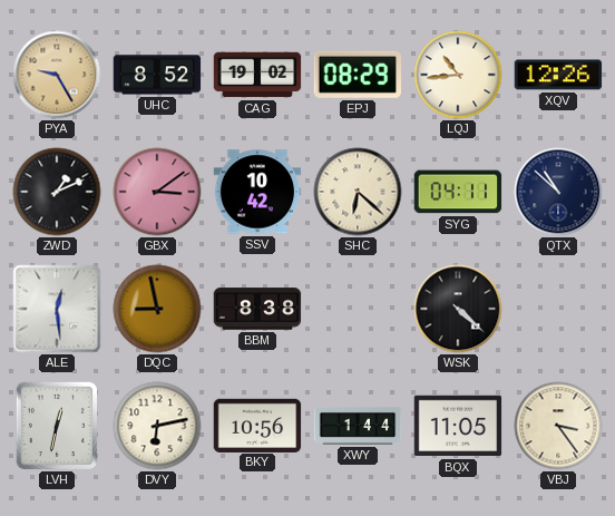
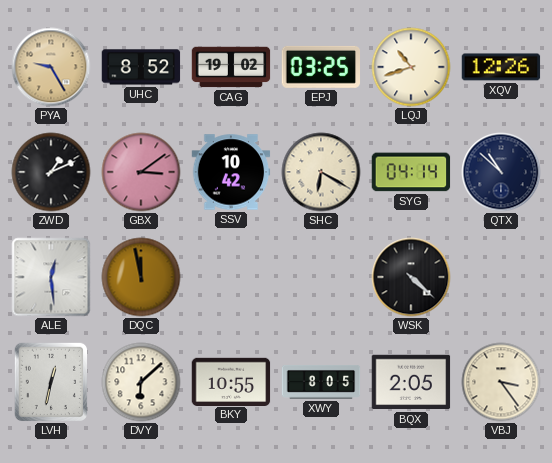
EPJ: 08:29 -> 03:25 (321, 67)
LQJ: 10:44 -> 10:42 (411, 67)
SHC: 6:22 -> 6:20 (321, 172)
SYG: 04:11 -> 04:14 (411, 172)
DQC: 8:58 -> 11:58 (141, 277)
BBM: 8:38 -> none (257, 309)
DVY: 6:13 -> 6:08 (141, 382)
BKY: 10:56 -> 10:55 (231, 381)
XWY: 1:44 -> 8:05 (321, 383)
BQX: 11:05 -> 2:05 (411, 382)
